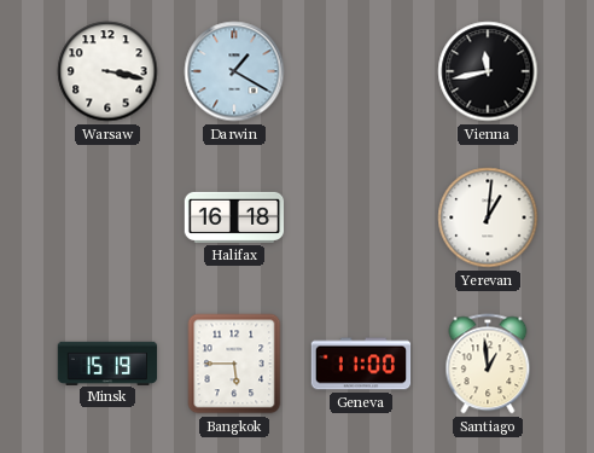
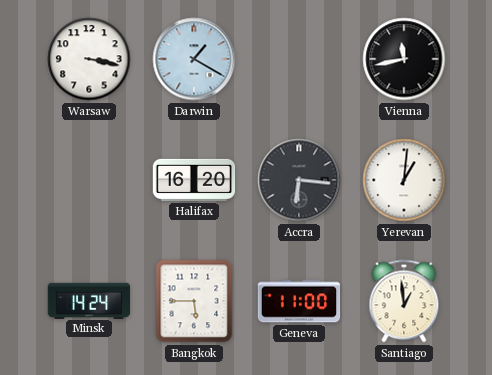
Halifax: 16:18 -> 16:20 (194, 180)
Accra: none -> 6:16 (299, 180)
Minsk: 15:19 -> 14:24 (89, 300)
